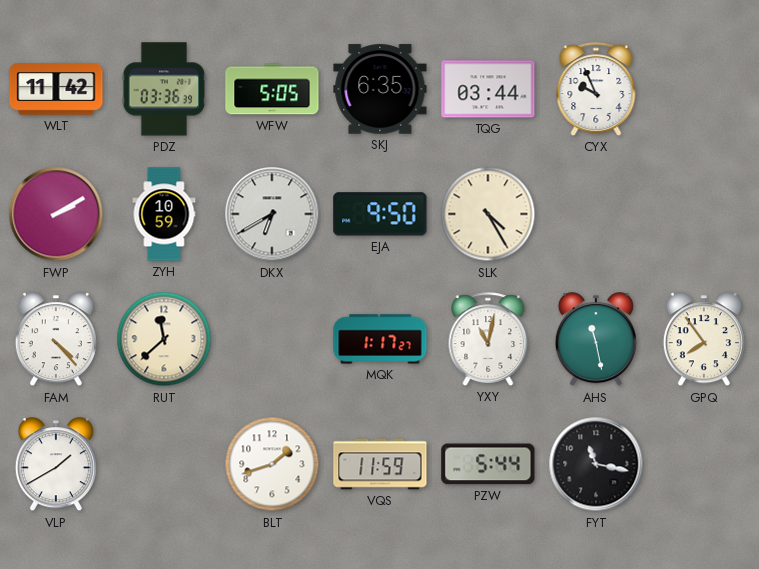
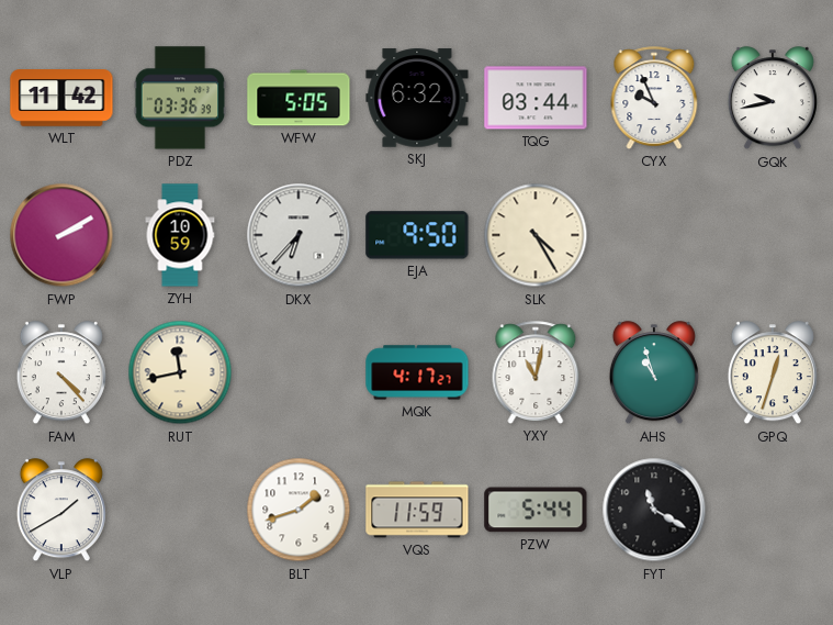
SKJ: 6:35 -> 6:32 (417, 98)
GQK: none -> 9:43 (773, 99)
DKX: 6:40 -> 6:37 (299, 235)
RUT: 11:38 -> 11:43 (180, 372)
MQK: 1:17 -> 4:17 (417, 372)
AHS: 11:28 -> 10:57 (654, 373)
GPQ: 7:54 -> 12:33 (773, 373)
FYT: 11:17 -> 11:20 (654, 510)
